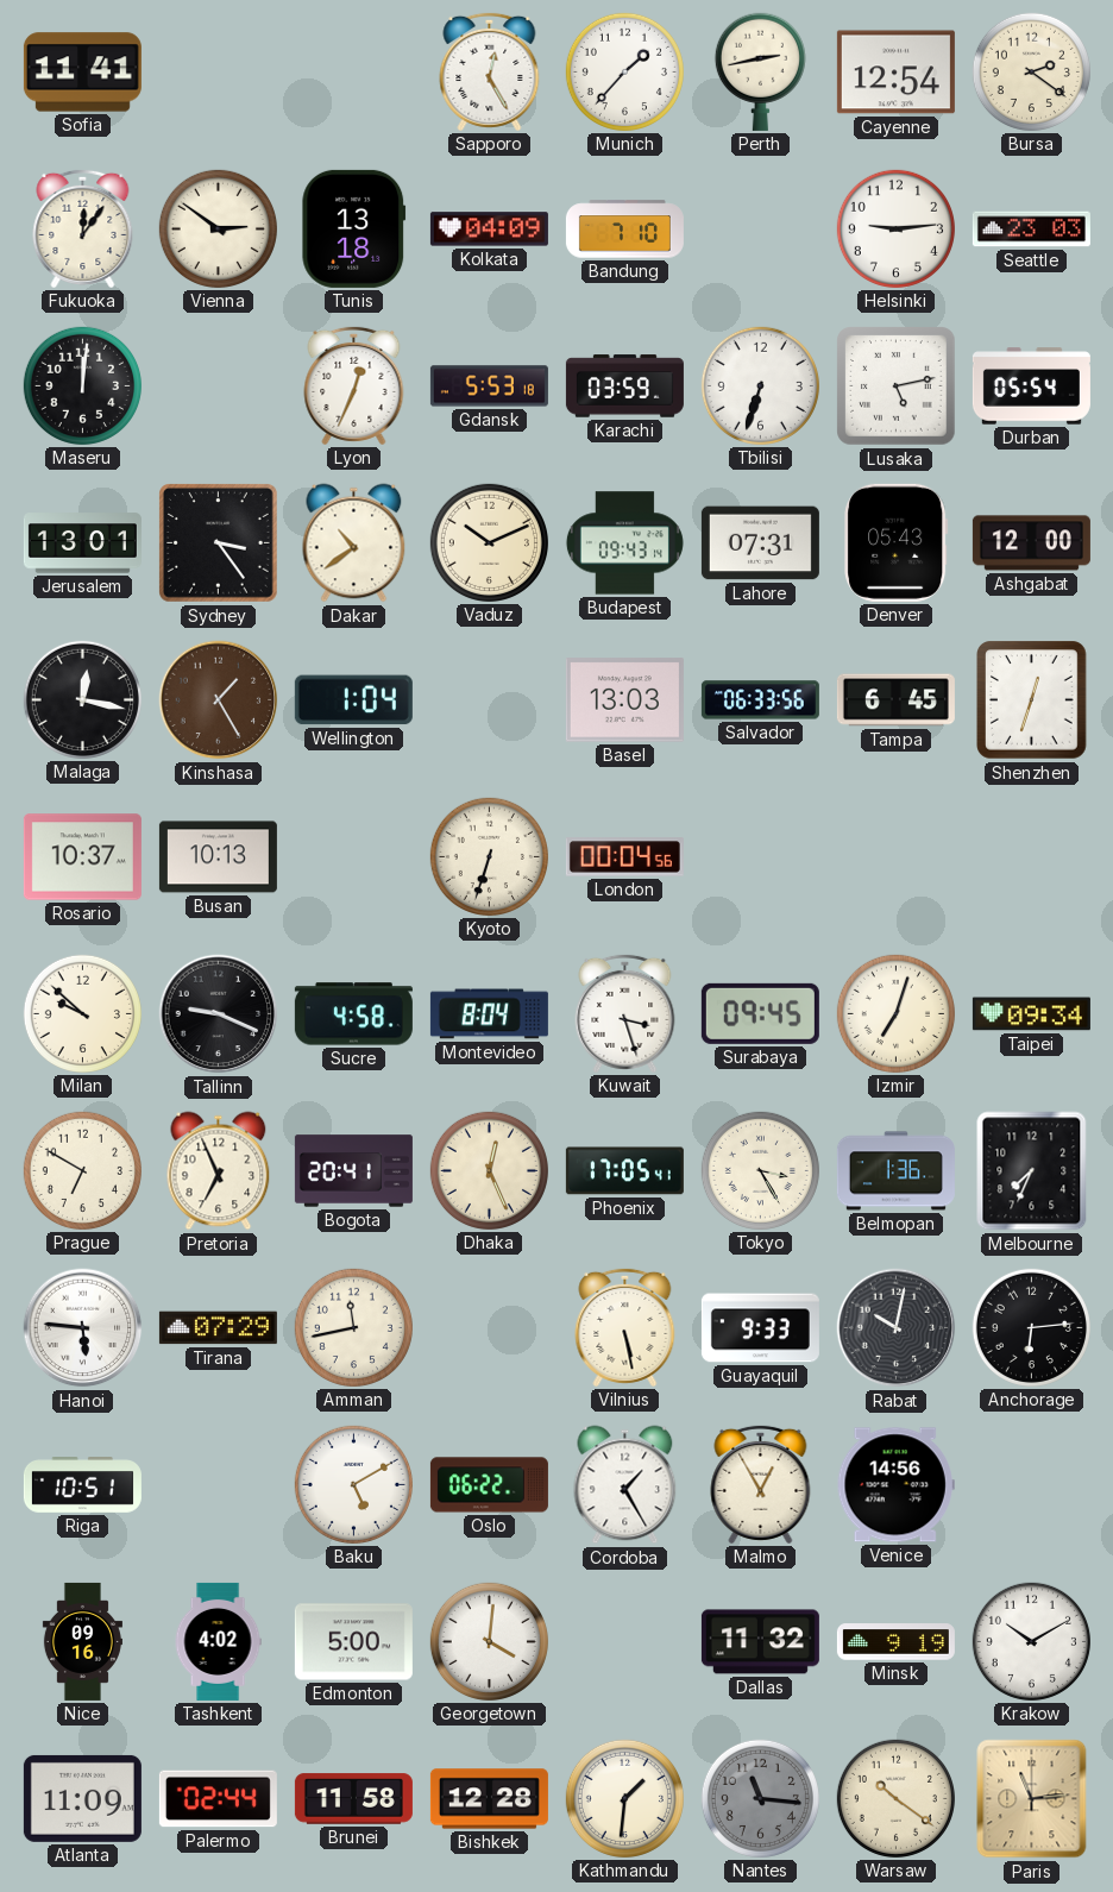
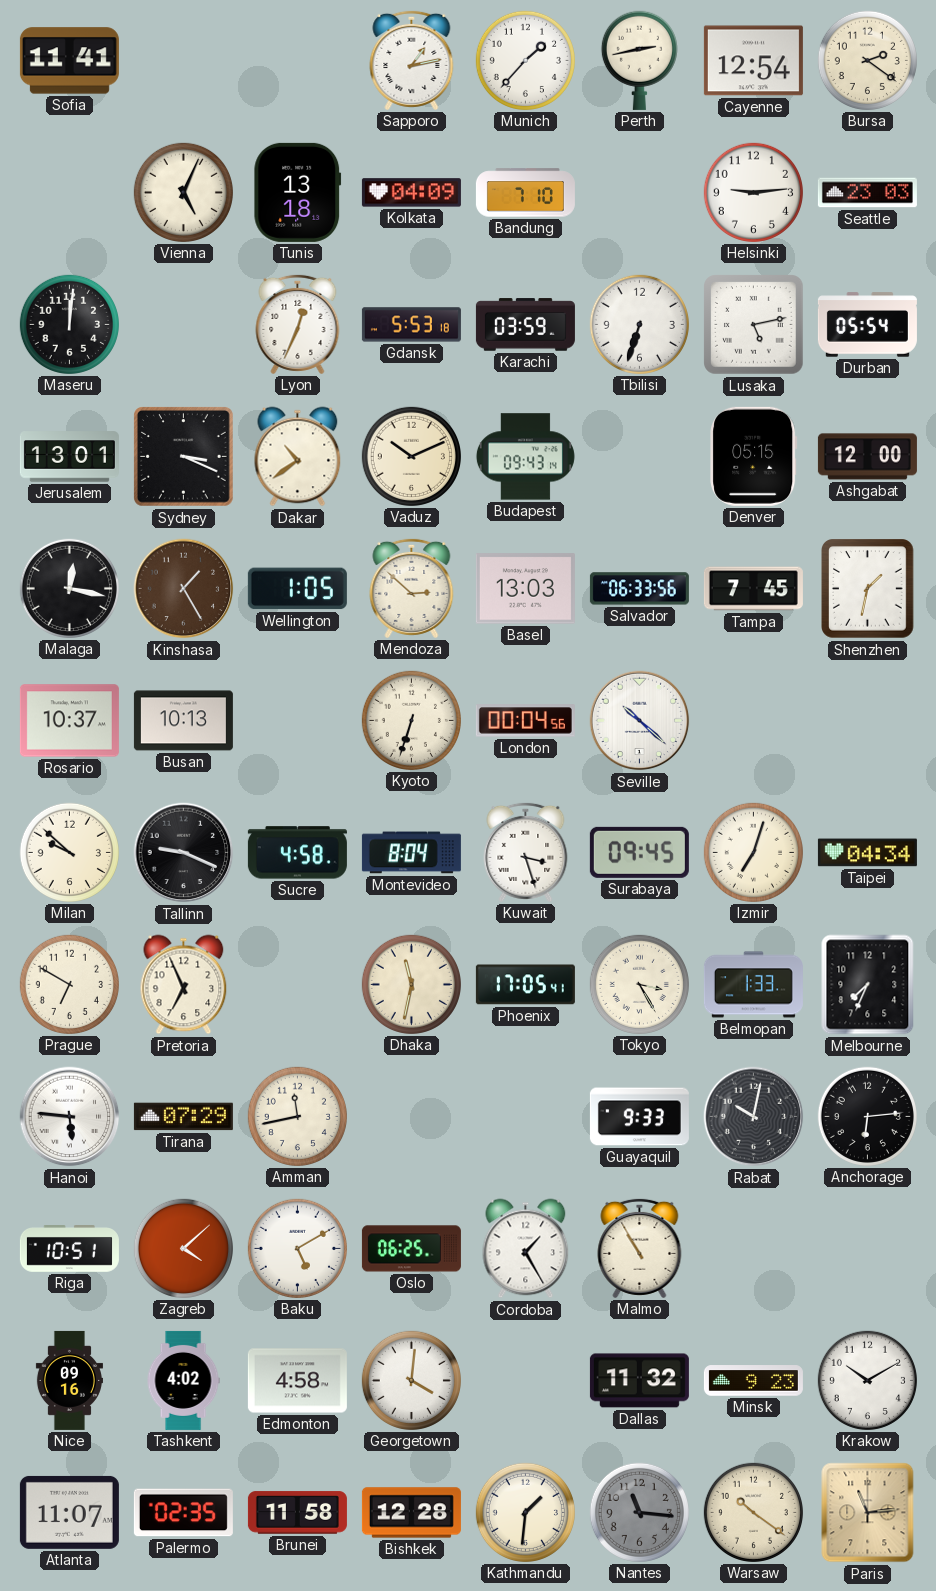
Sapporo: 12:25 -> 1:13 (412, 60)
Fukuoka: 12:06 -> none (83, 228)
Vienna: 2:51 -> 5:04 (183, 192)
Sydney: 3:24 -> 3:19 (184, 457)
Lahore: 07:31 -> none (760, 543)
Denver: 05:43 -> 05:15 (754, 456)
Wellington: 1:04 -> 1:05 (297, 589)
Mendoza: none -> 2:52 (412, 588)
Tampa: 6:45 -> 7:45 (753, 589)
Shenzhen: 12:33 -> 1:32 (868, 589)
Seville: none -> 10:22 (640, 721)
Taipei: 09:34 -> 04:34 (867, 853)
Bogota: 20:41 -> none (353, 1171)
Dhaka: 12:26 -> 11:32 (411, 984)
Belmopan: 1:36 -> 1:33 (753, 985)
Vilnius: 5:28 -> none (625, 1327)
Zagreb: none -> 4:08 (183, 1248)
Oslo: 06:22 -> 06:25 (411, 1249)
Malmo: 12:55 -> 10:55 (640, 1248)
Venice: 14:56 -> none (895, 1485)
Edmonton: 5:00 -> 4:58 (297, 1381)
Minsk: 9:19 -> 9:23 (753, 1381)
Atlanta: 11:09 -> 11:07 (69, 1512)
Palermo: 02:44 -> 02:35 (183, 1513)
